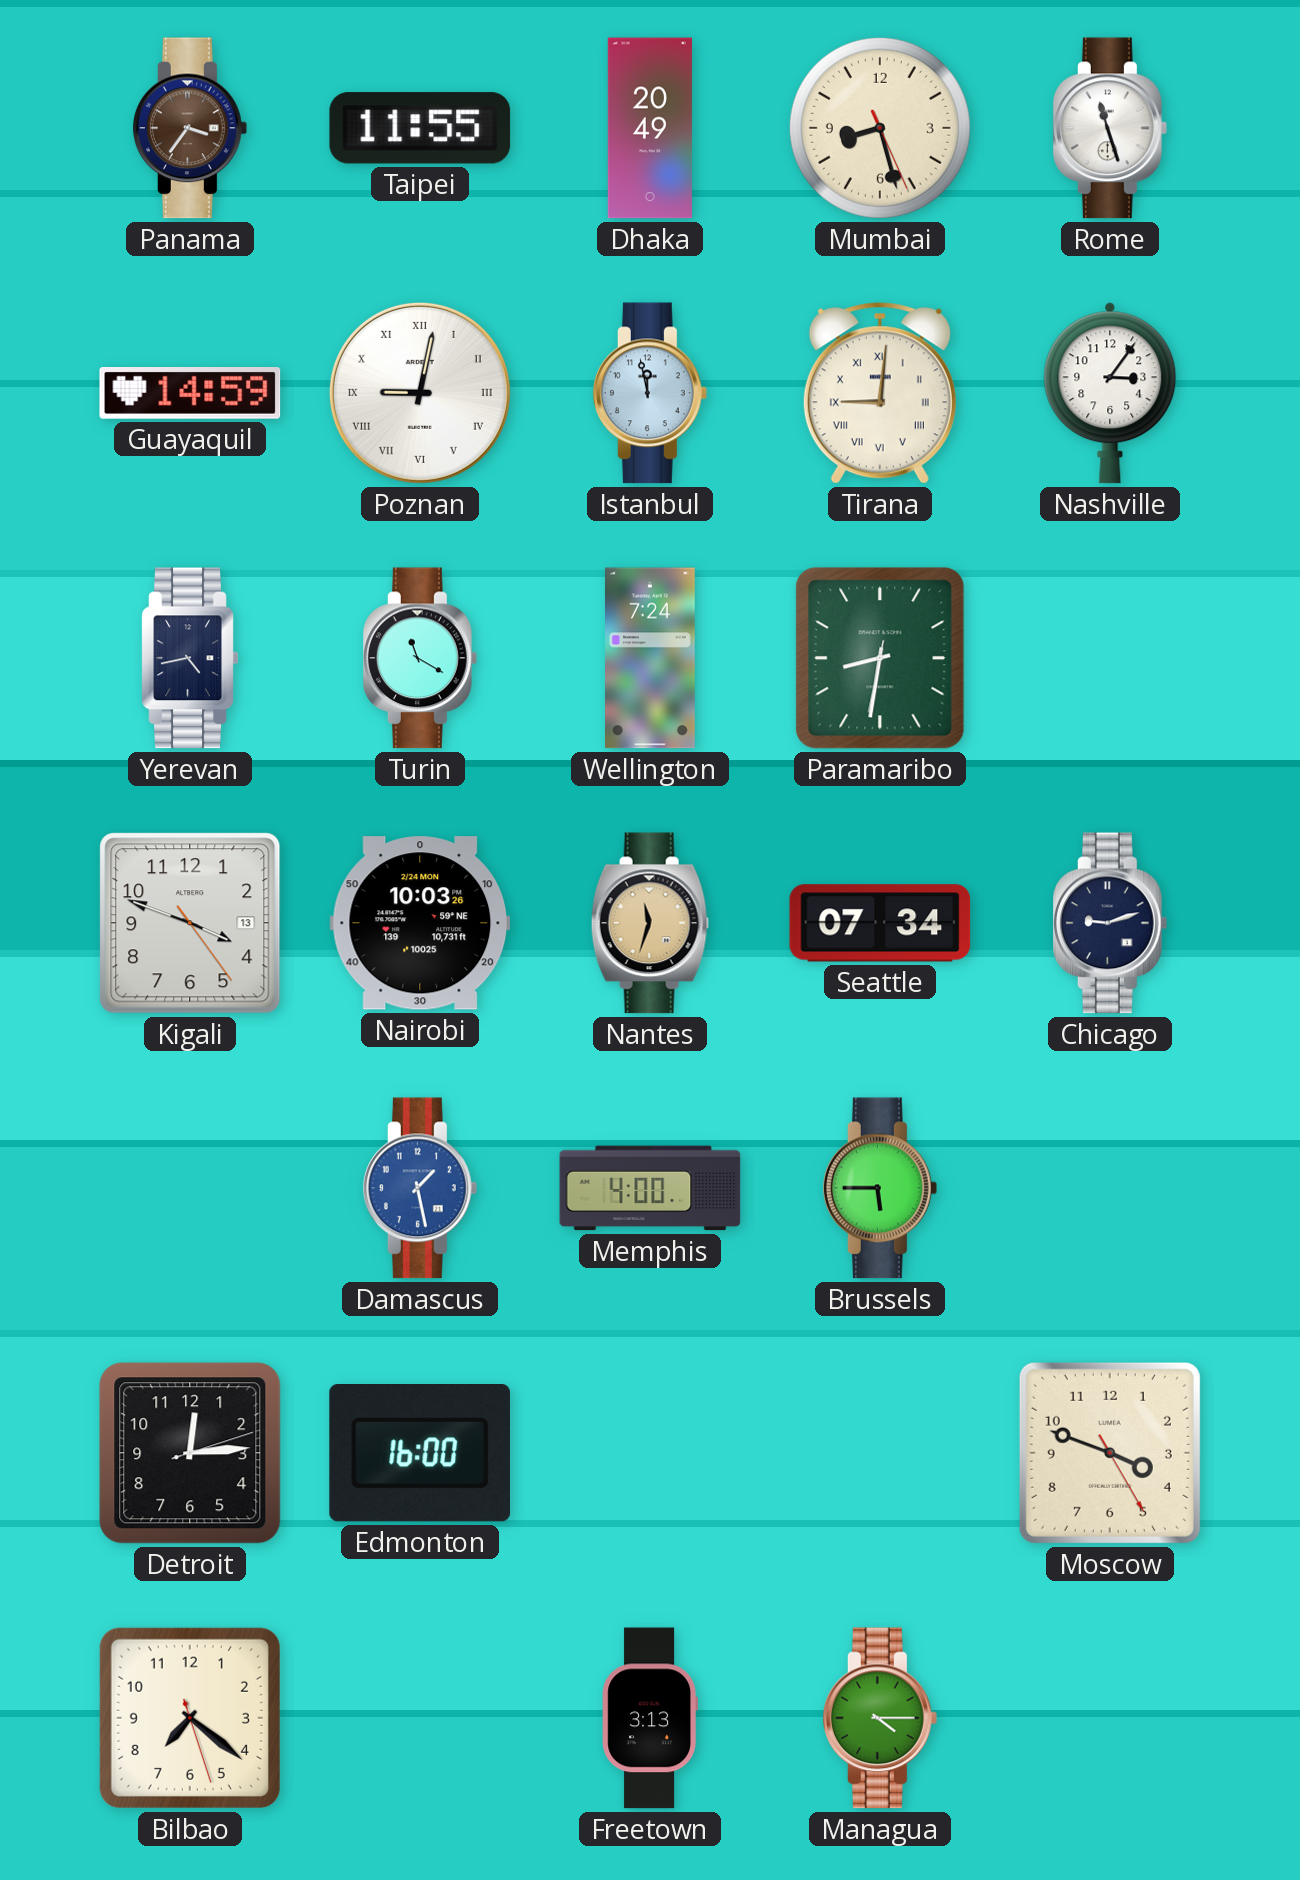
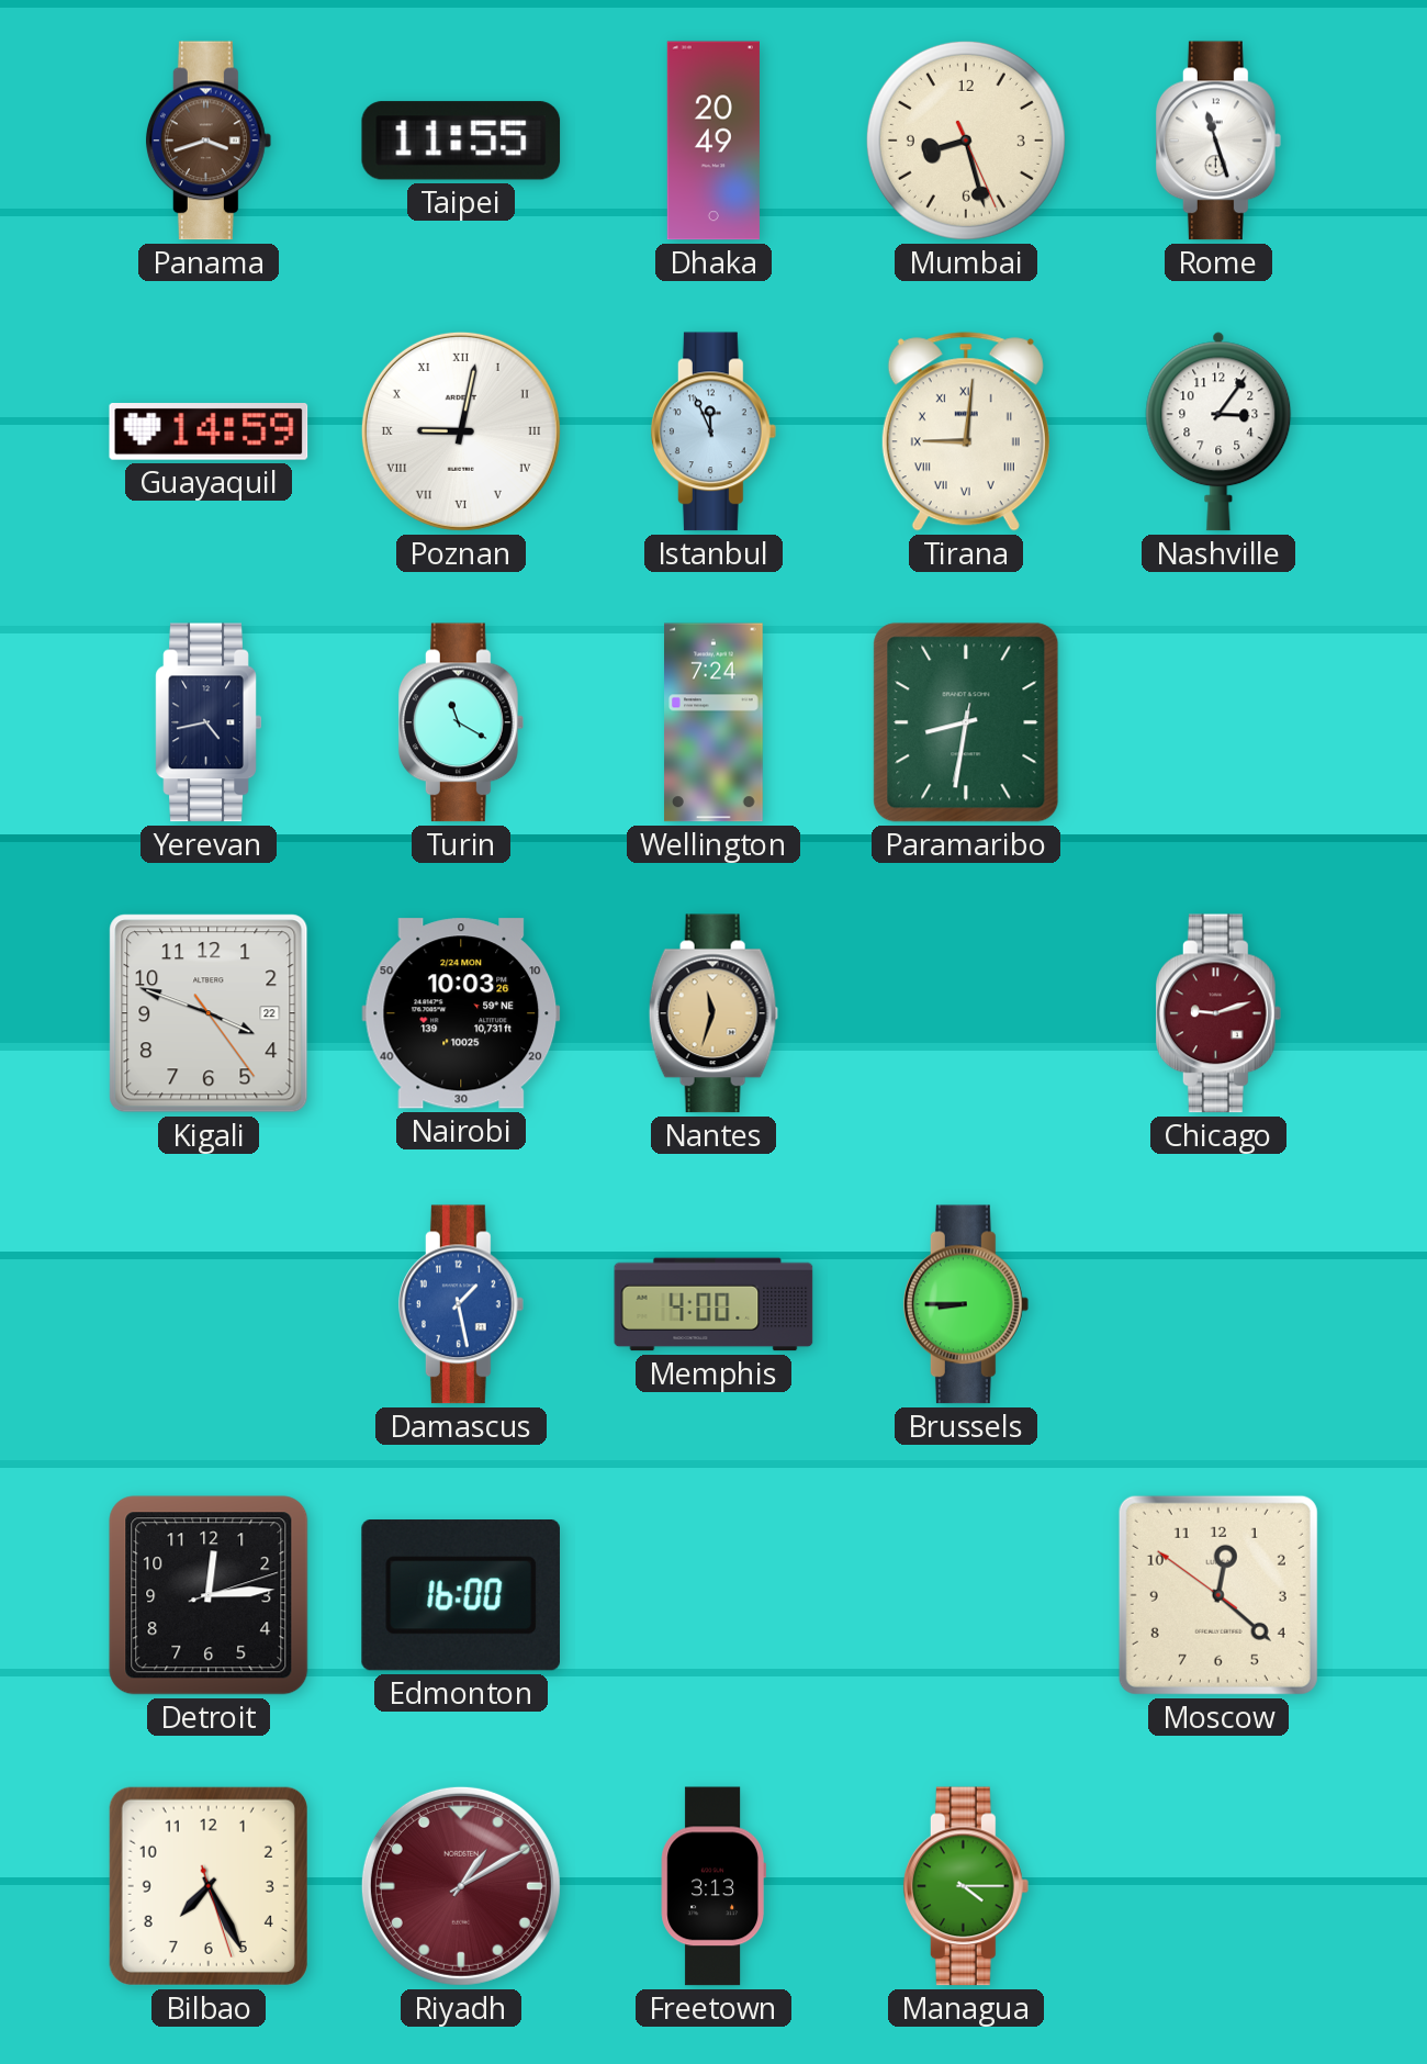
Panama: 3:36 -> 3:42 (209, 141)
Istanbul: 11:58 -> 11:56 (713, 431)
Kigali date: 13 -> 22 (209, 1013)
Seattle: 07:34 -> none (880, 923)
Chicago dial: navy -> burgundy (1218, 1013)
Brussels: 5:45 -> 8:45 (966, 1304)
Moscow: 3:48 -> 12:21 (1218, 1595)
Bilbao: 7:21 -> 7:25 (209, 1886)
Riyadh: none -> 1:10 (461, 1886)
